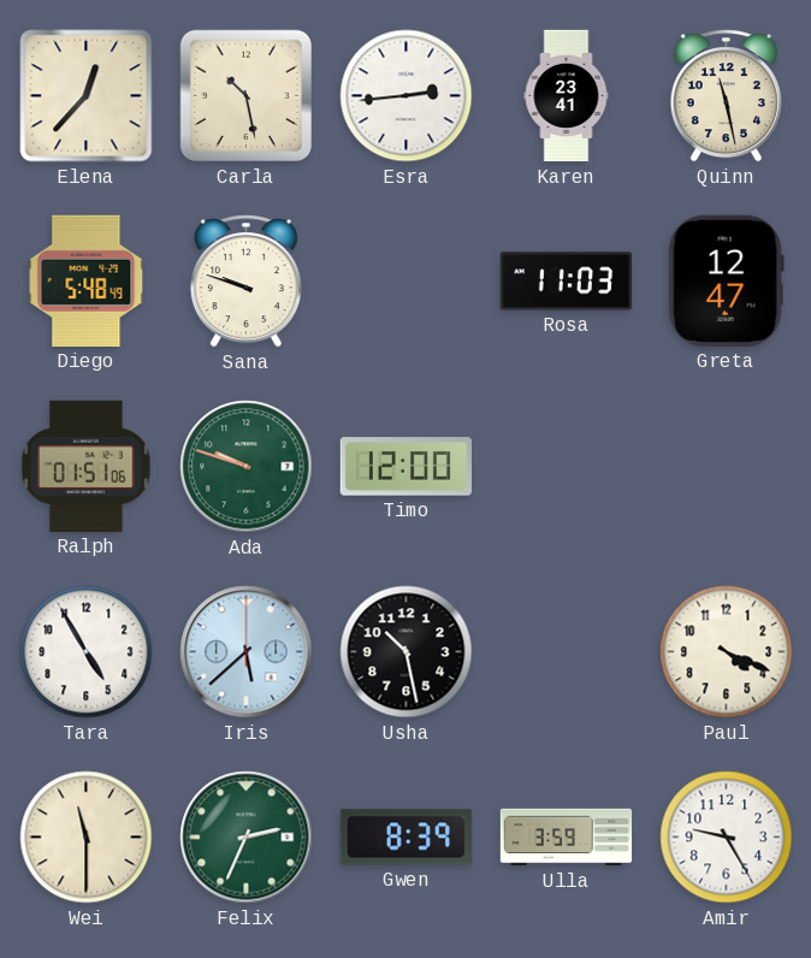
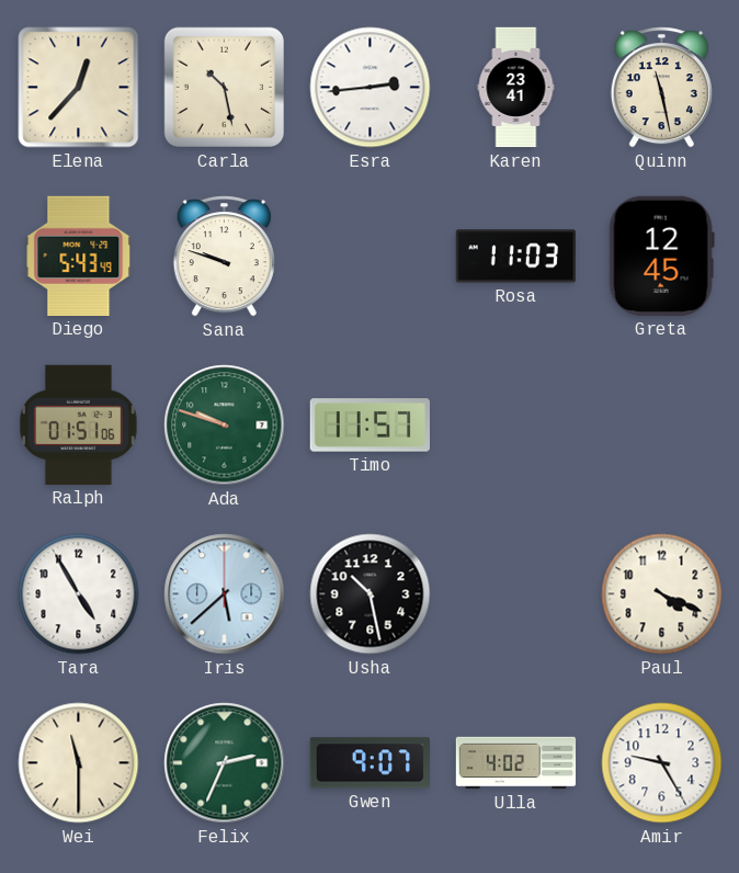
Diego: 5:48 -> 5:43 (79, 256)
Greta: 12:47 -> 12:45 (661, 256)
Timo: 12:00 -> 11:57 (369, 426)
Gwen: 8:39 -> 9:07 (369, 763)
Ulla: 3:59 -> 4:02 (516, 763)
